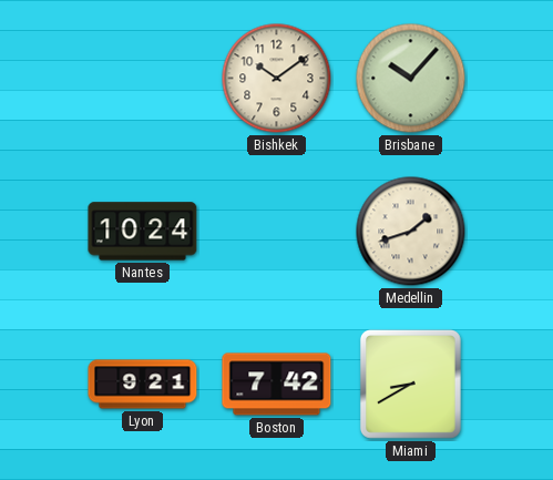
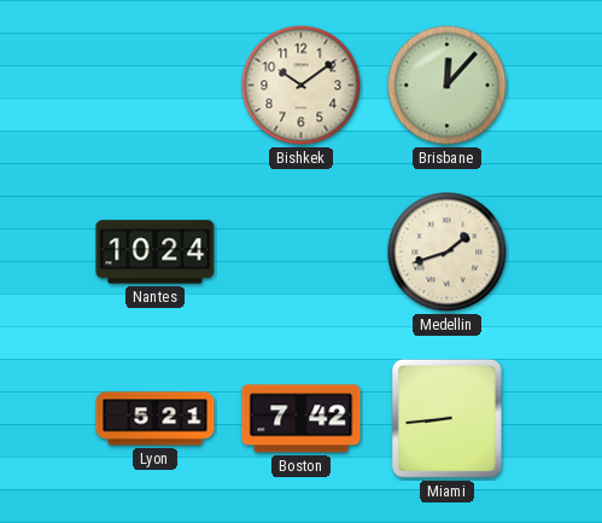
Brisbane: 10:07 -> 12:07 (448, 86)
Lyon: 9:21 -> 5:21 (156, 419)
Miami: 8:40 -> 8:44 (446, 418)
